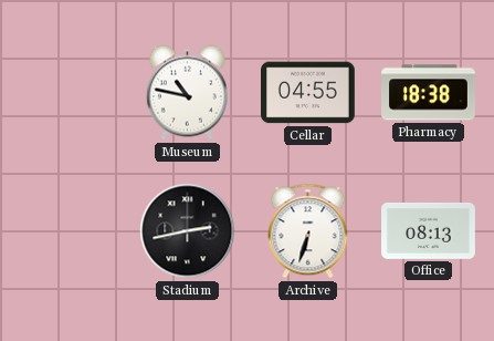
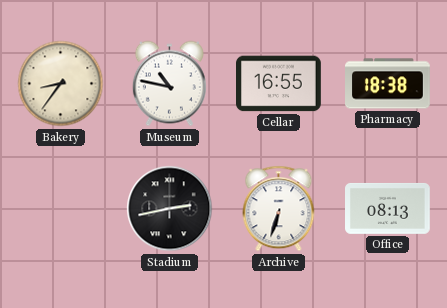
Bakery: none -> 8:36 (61, 84)
Cellar: 04:55 -> 16:55 (279, 84)
